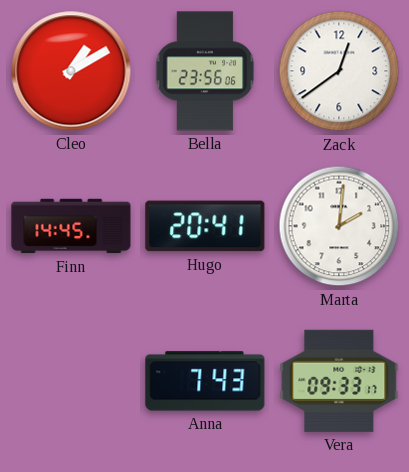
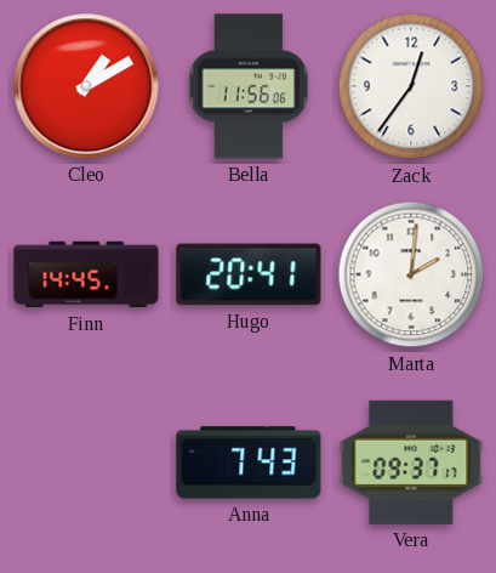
Bella: 23:56 -> 11:56 (249, 86)
Zack: 12:39 -> 12:36 (411, 86)
Vera: 09:33 -> 09:37 (411, 463)
